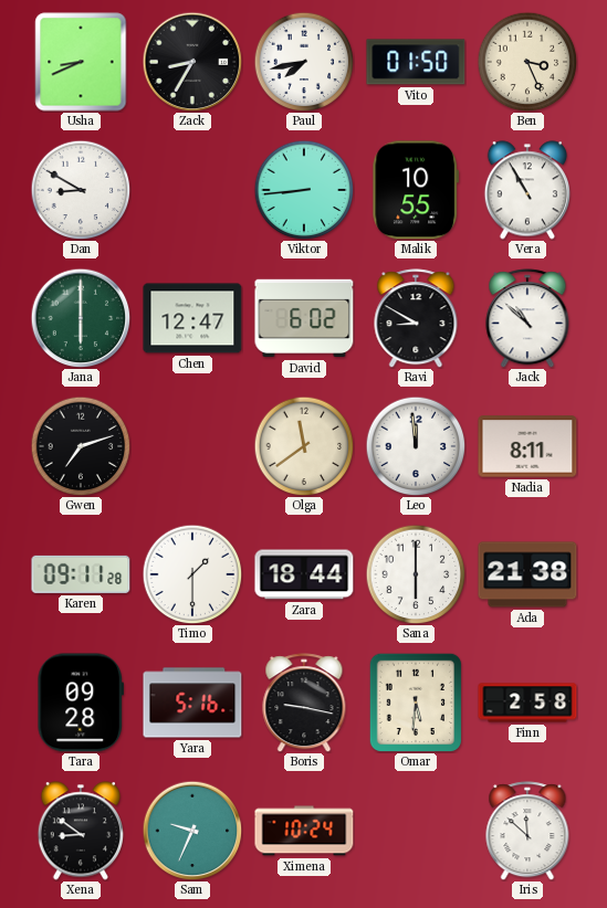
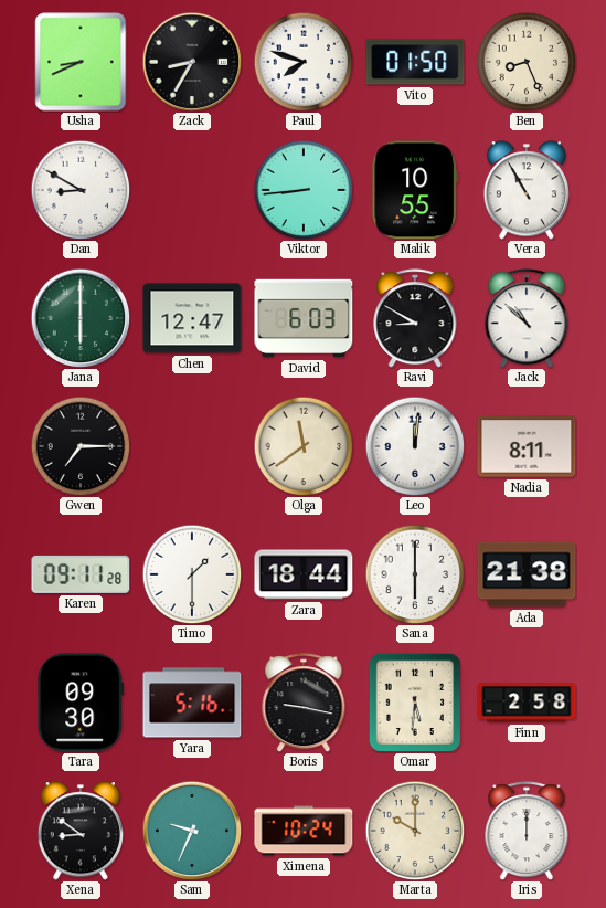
Paul: 7:43 -> 7:48 (304, 62)
Ben: 3:26 -> 8:26 (527, 62)
David: 6:02 -> 6:03 (304, 318)
Gwen: 7:12 -> 7:15 (81, 446)
Leo: 11:59 -> 12:01 (415, 446)
Tara: 09:28 -> 09:30 (81, 703)
Marta: none -> 10:00 (415, 831)
Iris: 11:52 -> 12:00 (527, 831)
